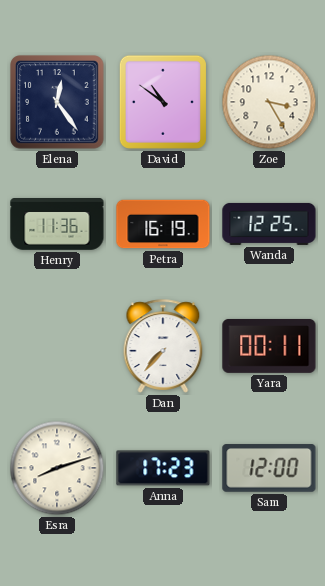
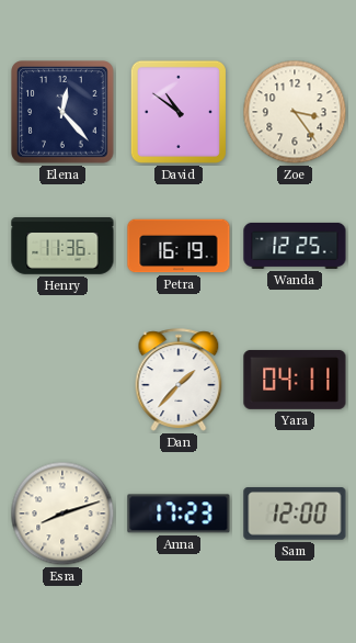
Elena: 12:24 -> 12:23 (62, 112)
Zoe: 3:25 -> 3:24 (295, 112)
Dan: 7:37 -> 1:37 (179, 380)
Yara: 00:11 -> 04:11 (295, 380)
